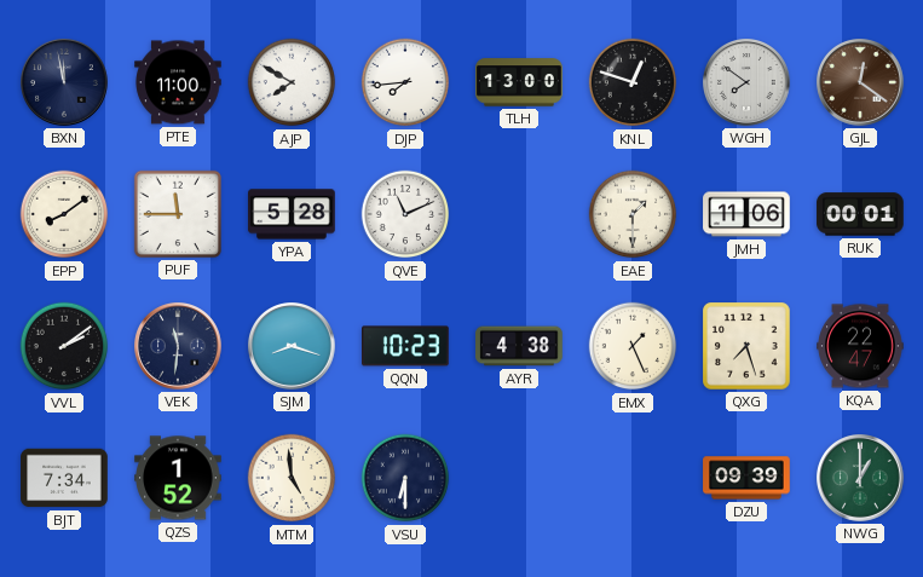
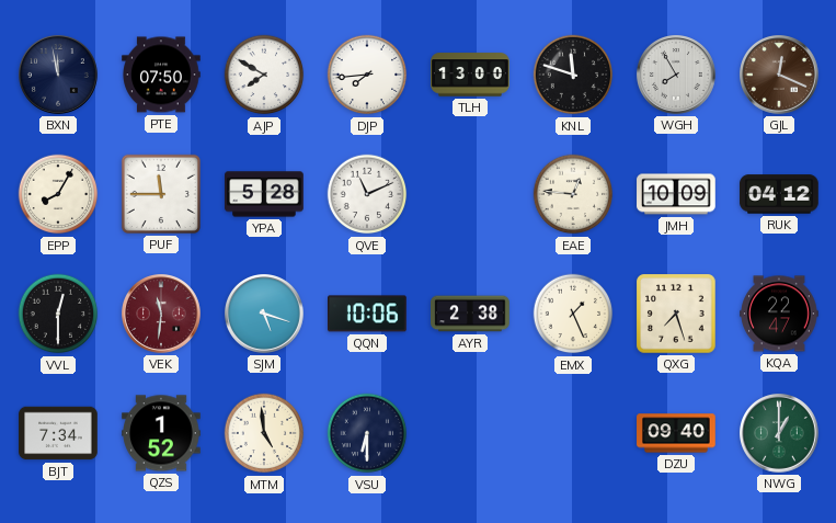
PTE: 11:00 -> 07:50 (161, 75)
KNL: 12:48 -> 11:48 (573, 75)
WGH: 7:51 -> 7:55 (677, 76)
GJL: 12:21 -> 12:19 (780, 76)
EPP: 8:09 -> 8:05 (58, 194)
EAE: 1:30 -> 12:46 (573, 194)
JMH: 11:06 -> 10:09 (676, 194)
RUK: 00:01 -> 04:12 (779, 194)
VVL: 2:09 -> 12:30 (58, 314)
VEK dial: navy -> burgundy (162, 315)
SJM: 8:18 -> 5:18 (265, 315)
QQN: 10:23 -> 10:06 (368, 314)
AYR: 4:38 -> 2:38 (470, 314)
DZU: 09:39 -> 09:40 (676, 433)
